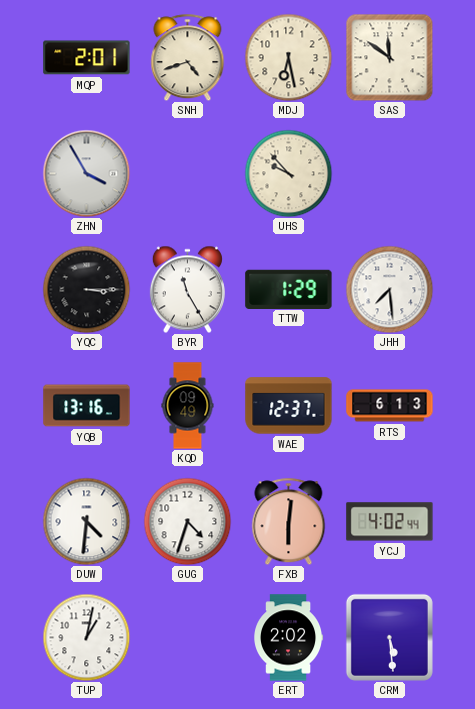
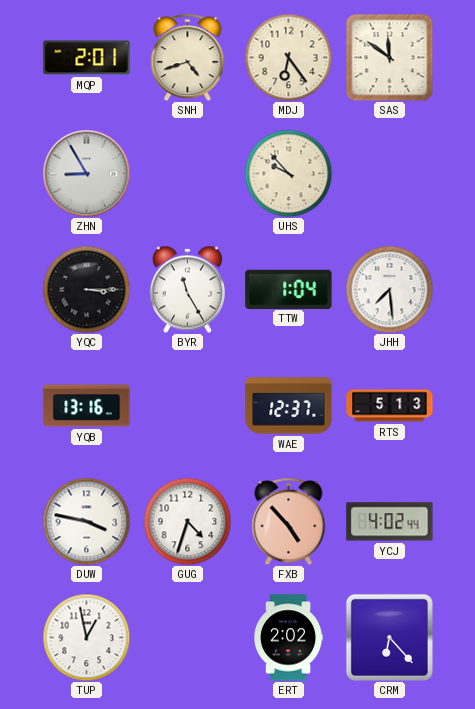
MDJ: 6:28 -> 6:24 (288, 57)
ZHN: 3:55 -> 8:55 (86, 173)
TTW: 1:29 -> 1:04 (289, 289)
KQD: 09:49 -> none (188, 406)
RTS: 6:13 -> 5:13 (390, 406)
DUW: 4:31 -> 3:47 (86, 521)
FXB: 6:01 -> 4:53 (289, 521)
TUP: 1:02 -> 12:58 (86, 637)
CRM: 5:29 -> 6:23 (389, 637)
